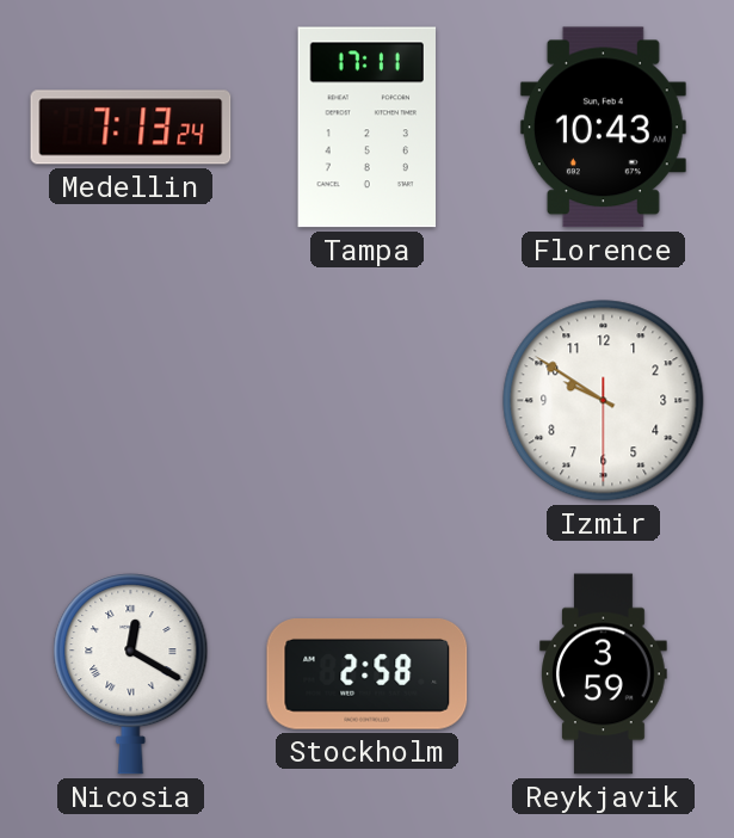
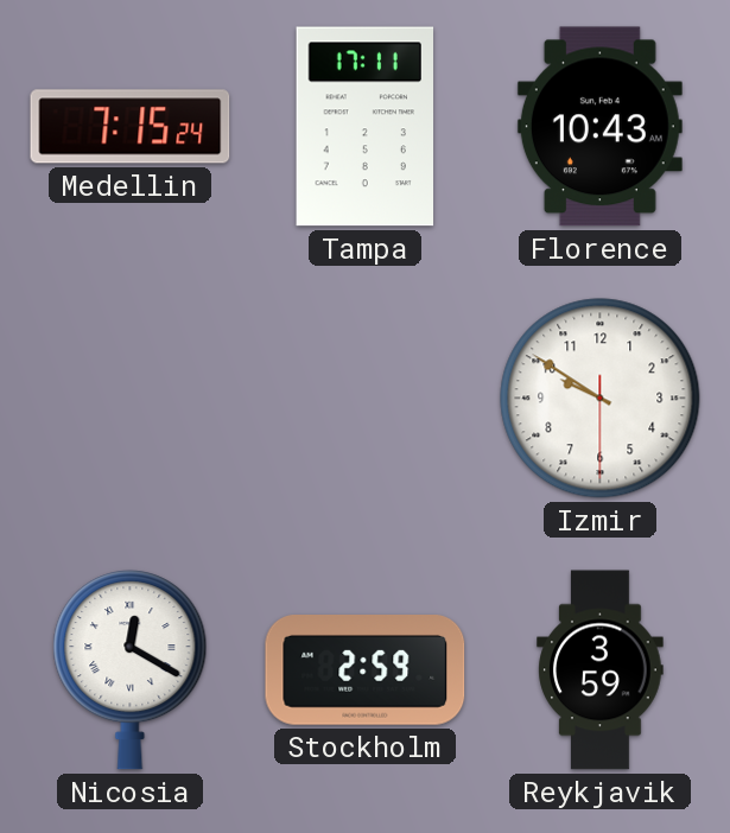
Medellin: 7:13 -> 7:15 (131, 127)
Stockholm: 2:58 -> 2:59 (366, 670)
